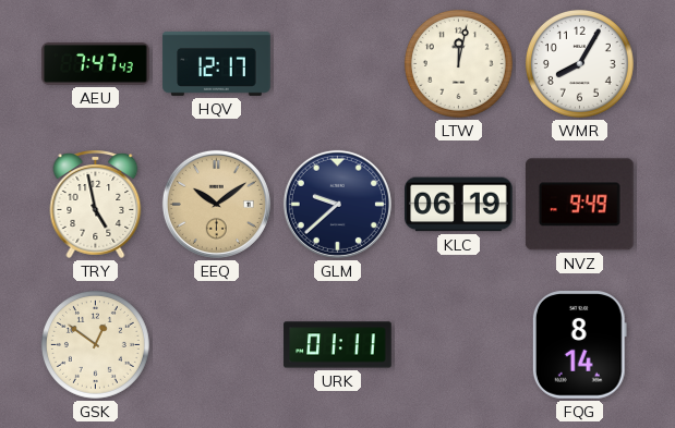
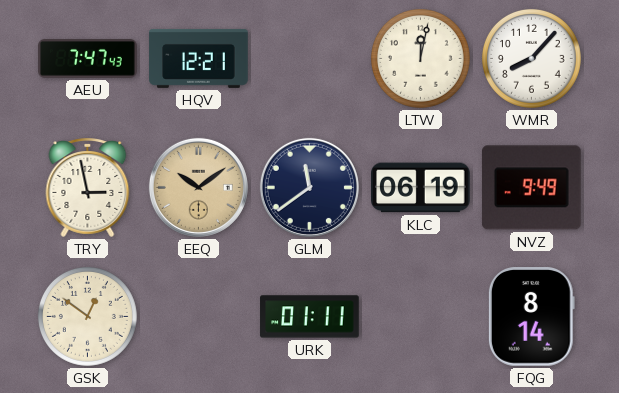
HQV: 12:17 -> 12:21 (199, 58)
WMR: 8:05 -> 8:07 (531, 58)
TRY: 4:58 -> 2:58 (88, 187)
GLM: 9:38 -> 11:39 (309, 187)
